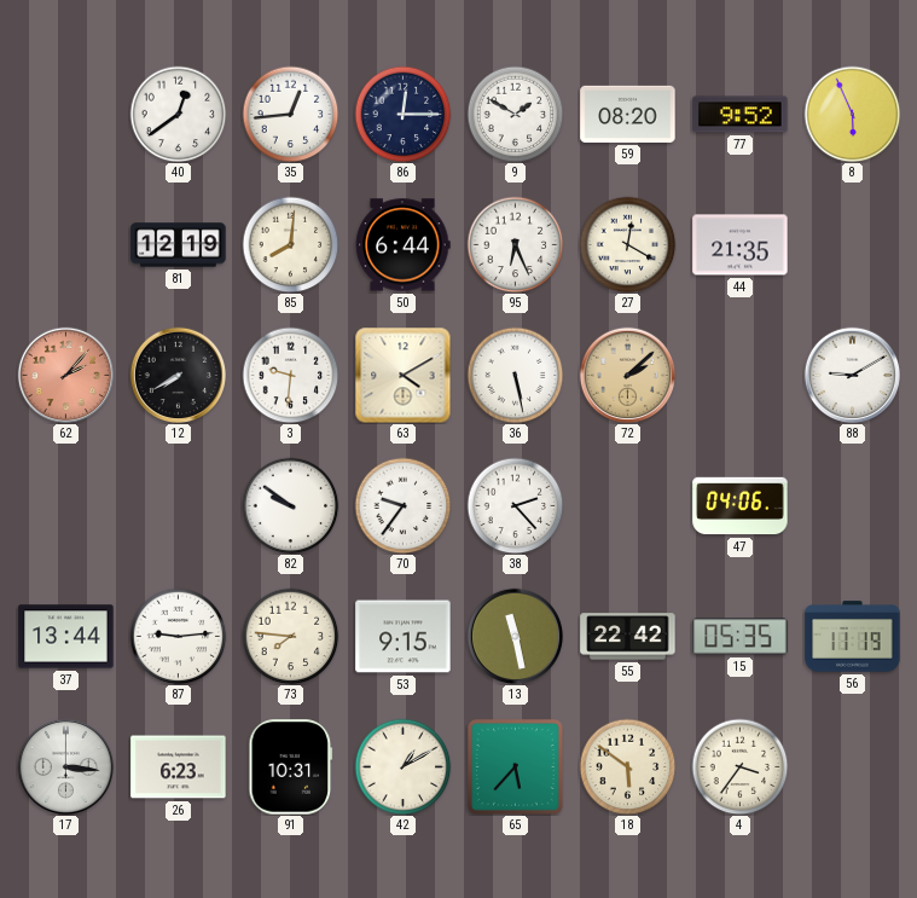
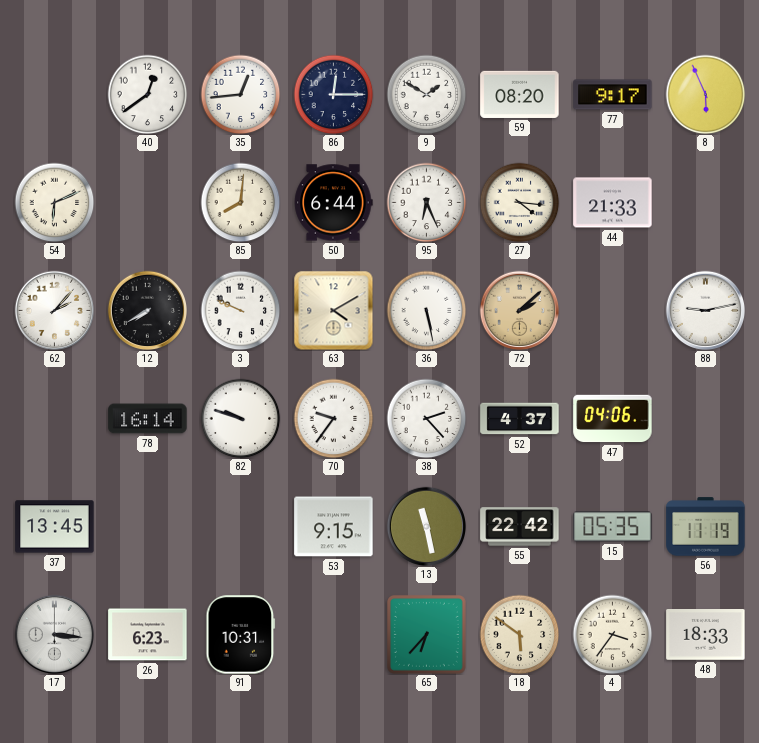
77: 9:52 -> 9:17 (613, 95)
54: none -> 6:11 (54, 202)
81: 12:19 -> none (179, 245)
27: 12:20 -> 4:16 (519, 202)
44: 21:35 -> 21:33 (613, 203)
62 dial: salmon -> white (54, 310)
3: 9:31 -> 9:49 (240, 310)
88: 9:10 -> 9:13 (705, 310)
78: none -> 16:14 (148, 419)
82: 9:51 -> 9:48 (240, 418)
52: none -> 4:37 (520, 419)
37: 13:44 -> 13:45 (55, 527)
87: 9:14 -> none (178, 636)
73: 7:46 -> none (290, 636)
42: 1:10 -> none (402, 766)
65: 5:37 -> 6:37 (427, 635)
48: none -> 18:33 (706, 635)
